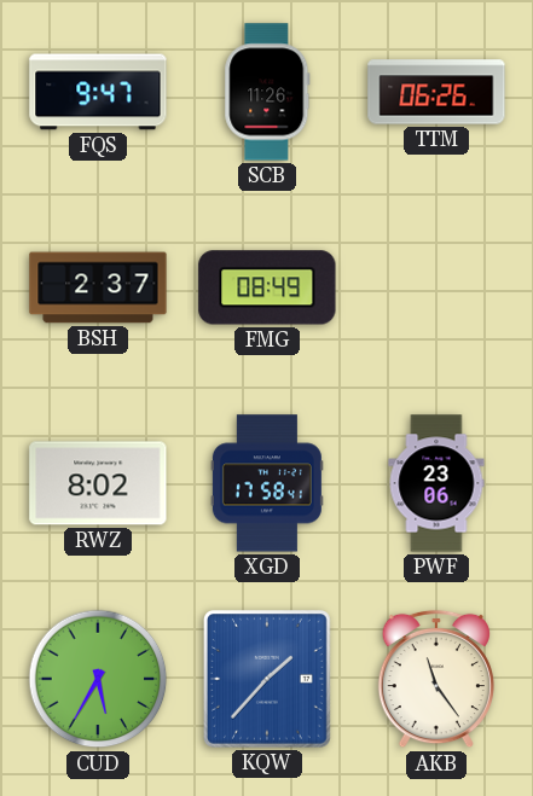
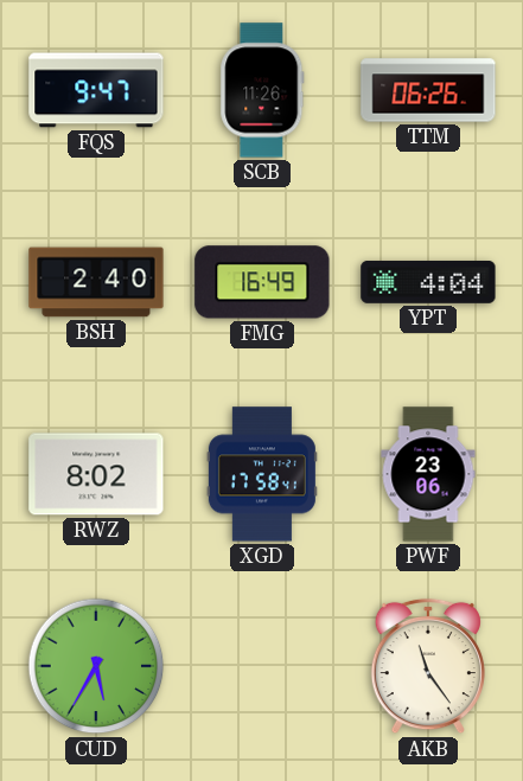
BSH: 2:37 -> 2:40 (96, 282)
FMG: 08:49 -> 16:49 (262, 282)
YPT: none -> 4:04 (428, 282)
KQW: 1:37 -> none (268, 680)
